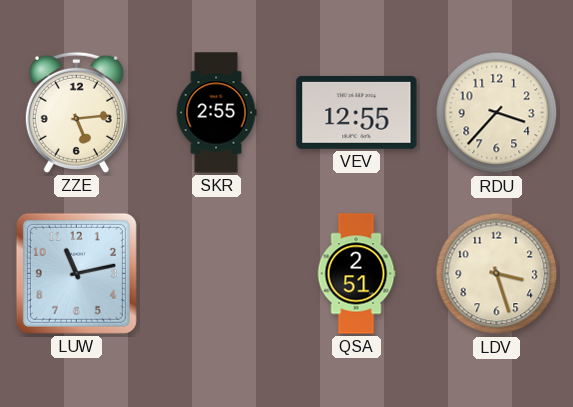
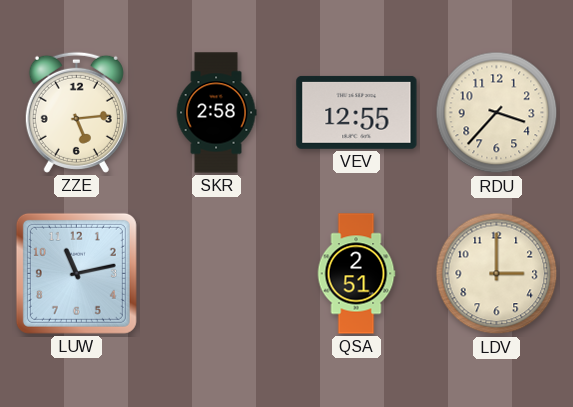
SKR: 2:55 -> 2:58 (216, 113)
LDV: 3:27 -> 3:00 (497, 274)
